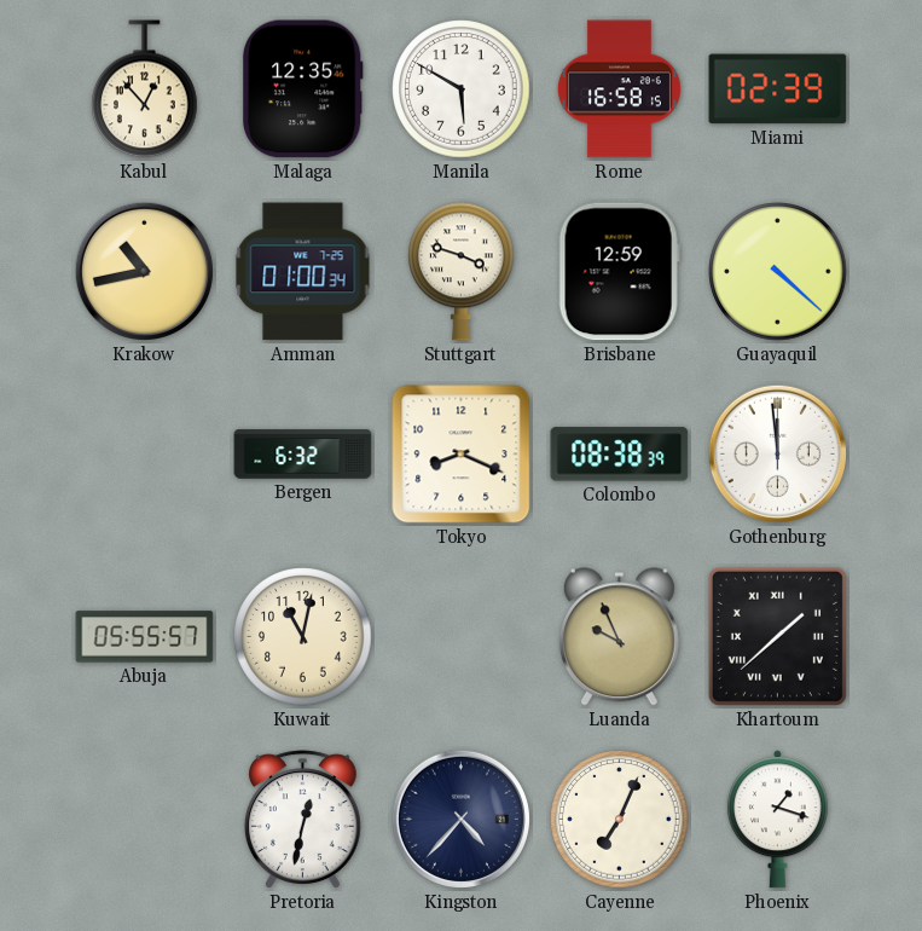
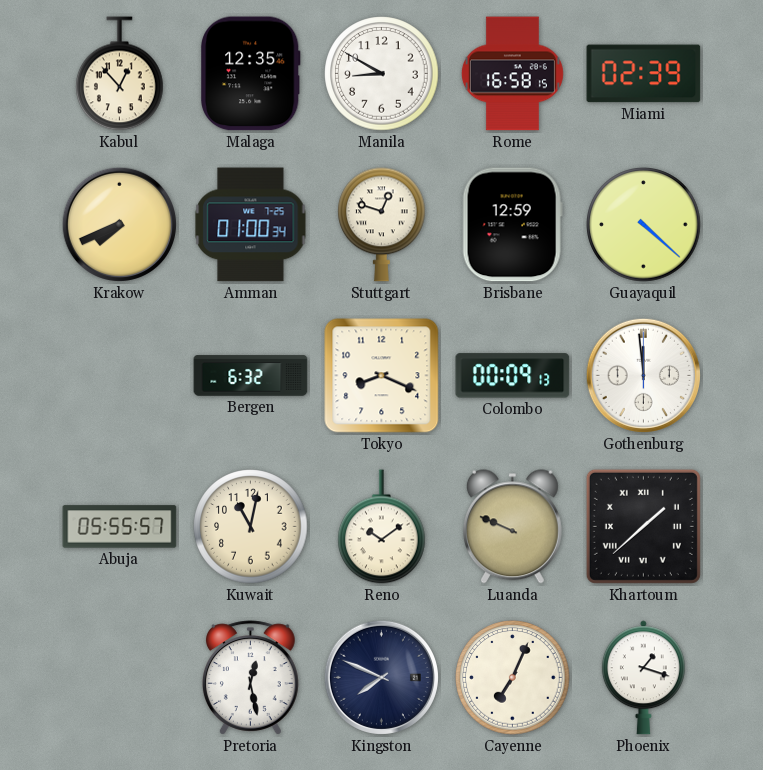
Manila: 5:50 -> 8:50 (382, 74)
Krakow: 10:43 -> 7:41 (119, 224)
Stuttgart: 3:48 -> 12:48 (382, 225)
Colombo: 08:38 -> 00:09 (513, 376)
Reno: none -> 10:09 (382, 527)
Luanda: 9:56 -> 9:49 (512, 527)
Pretoria: 12:32 -> 12:28 (250, 678)
Kingston: 4:37 -> 7:49 (381, 677)
